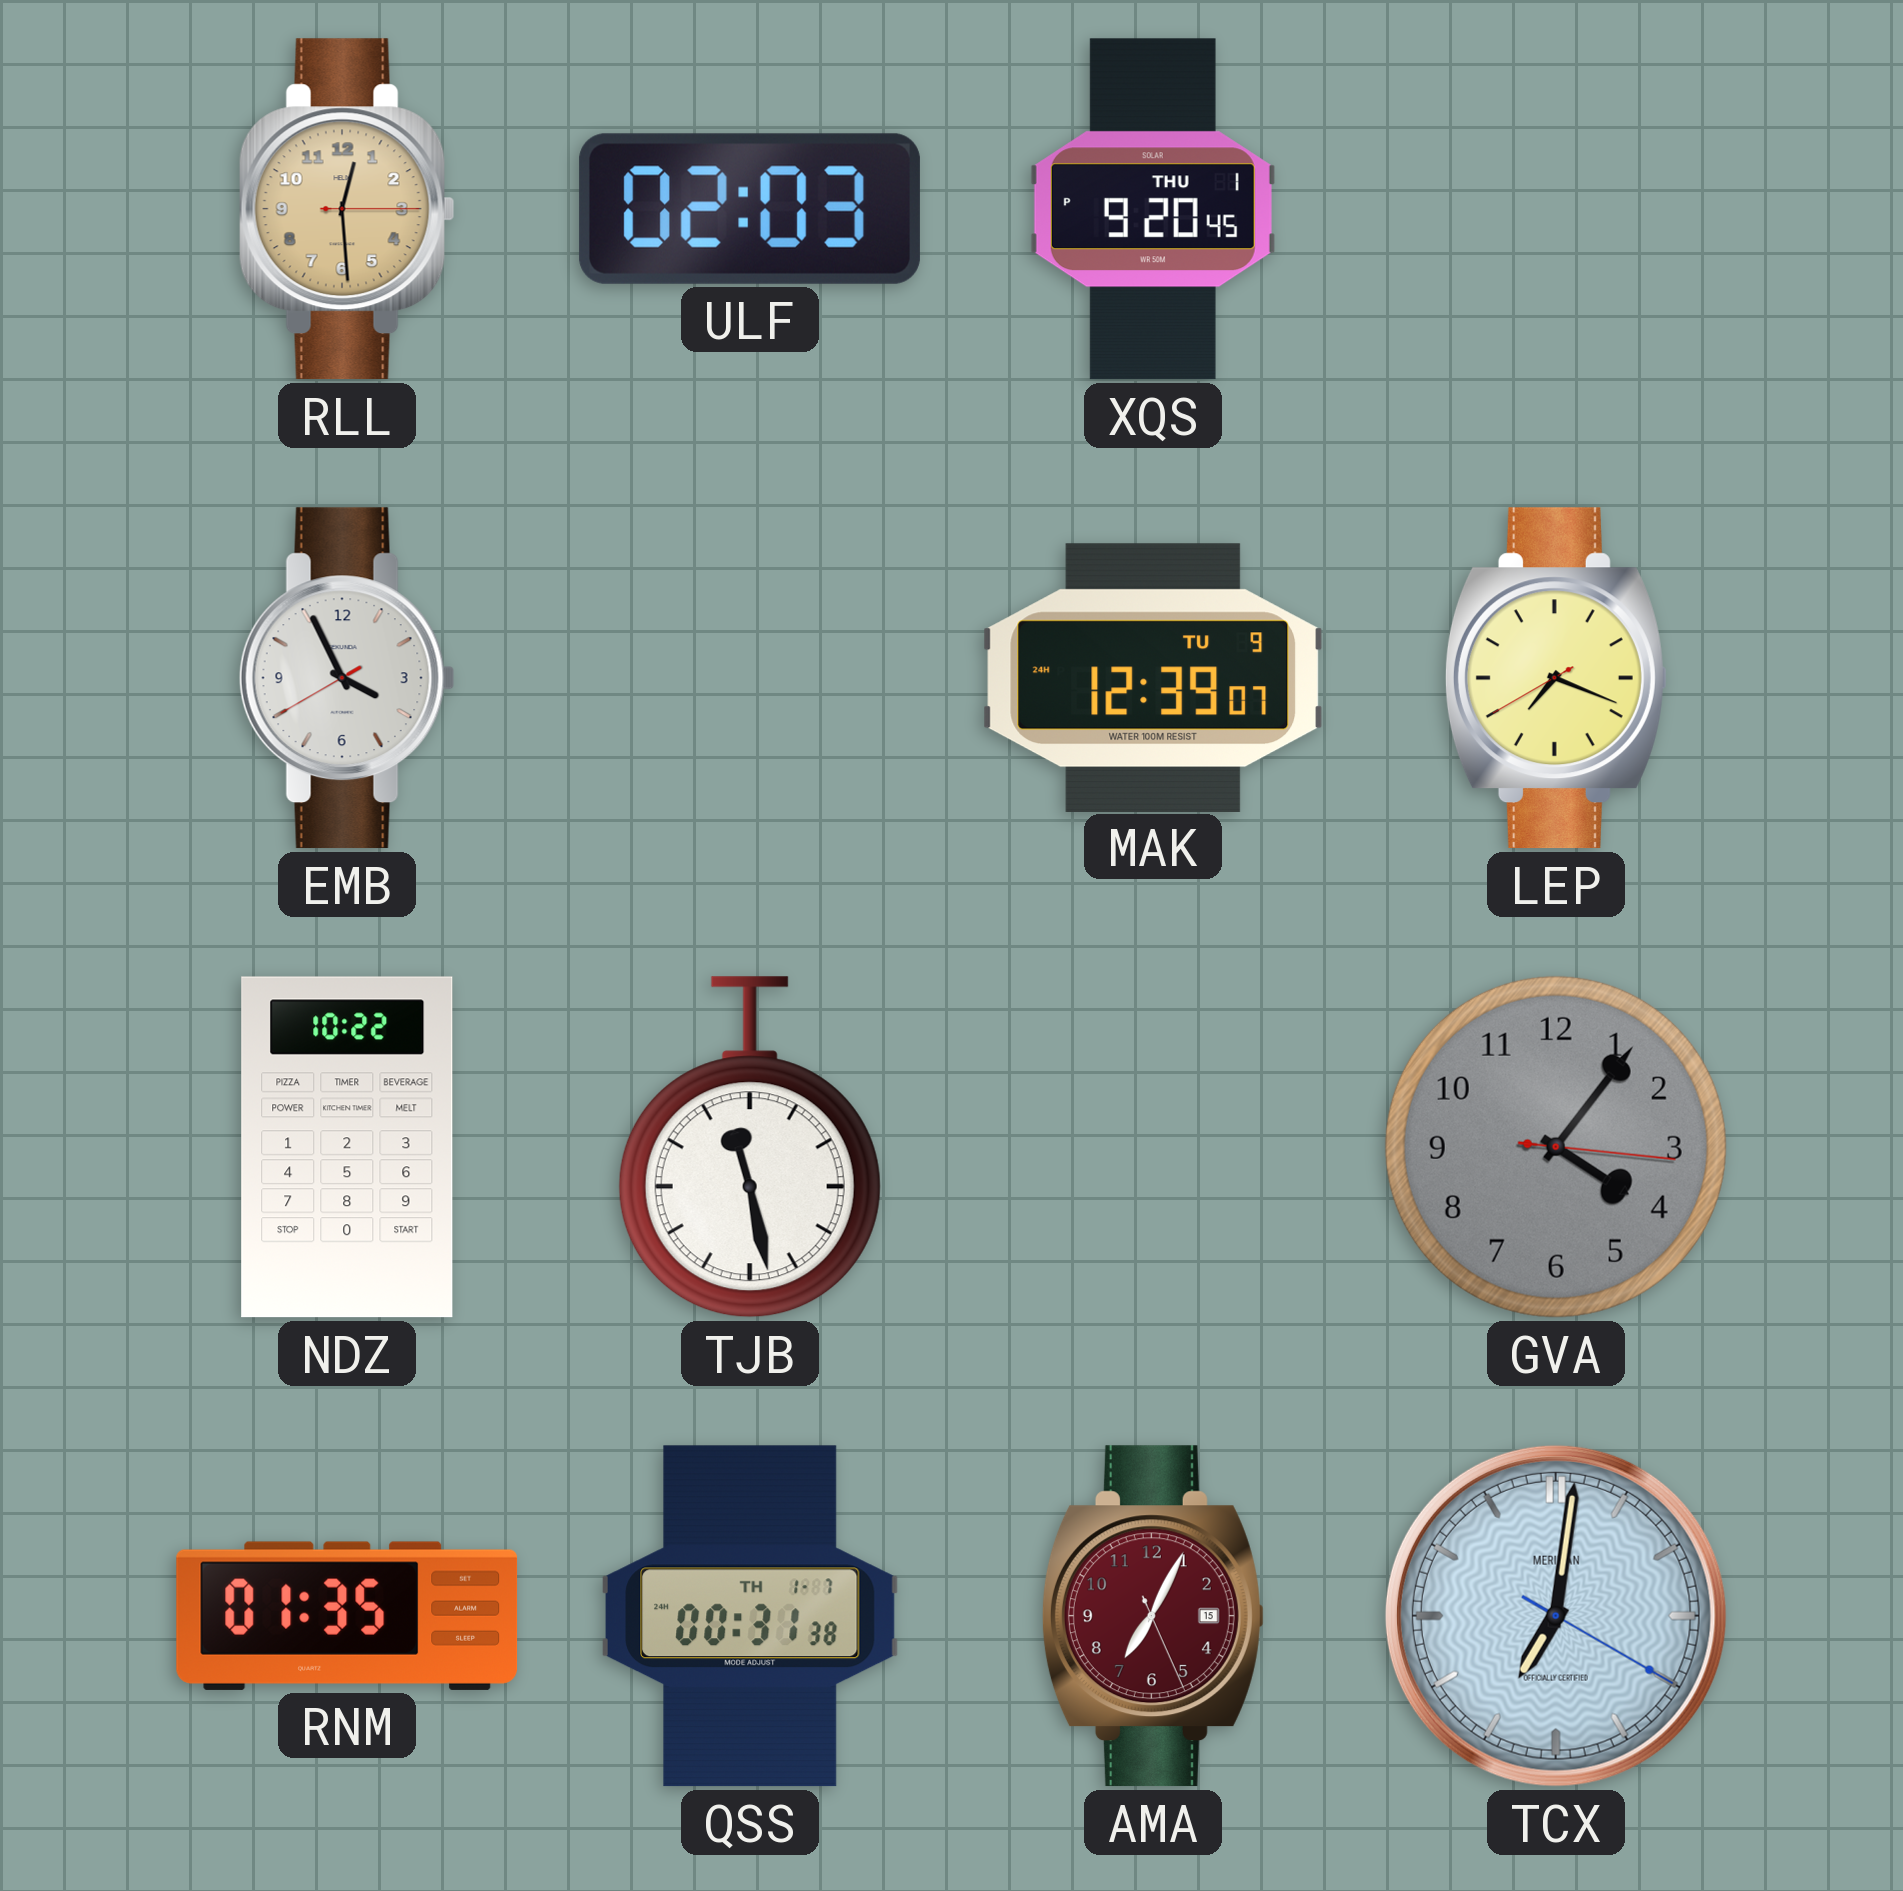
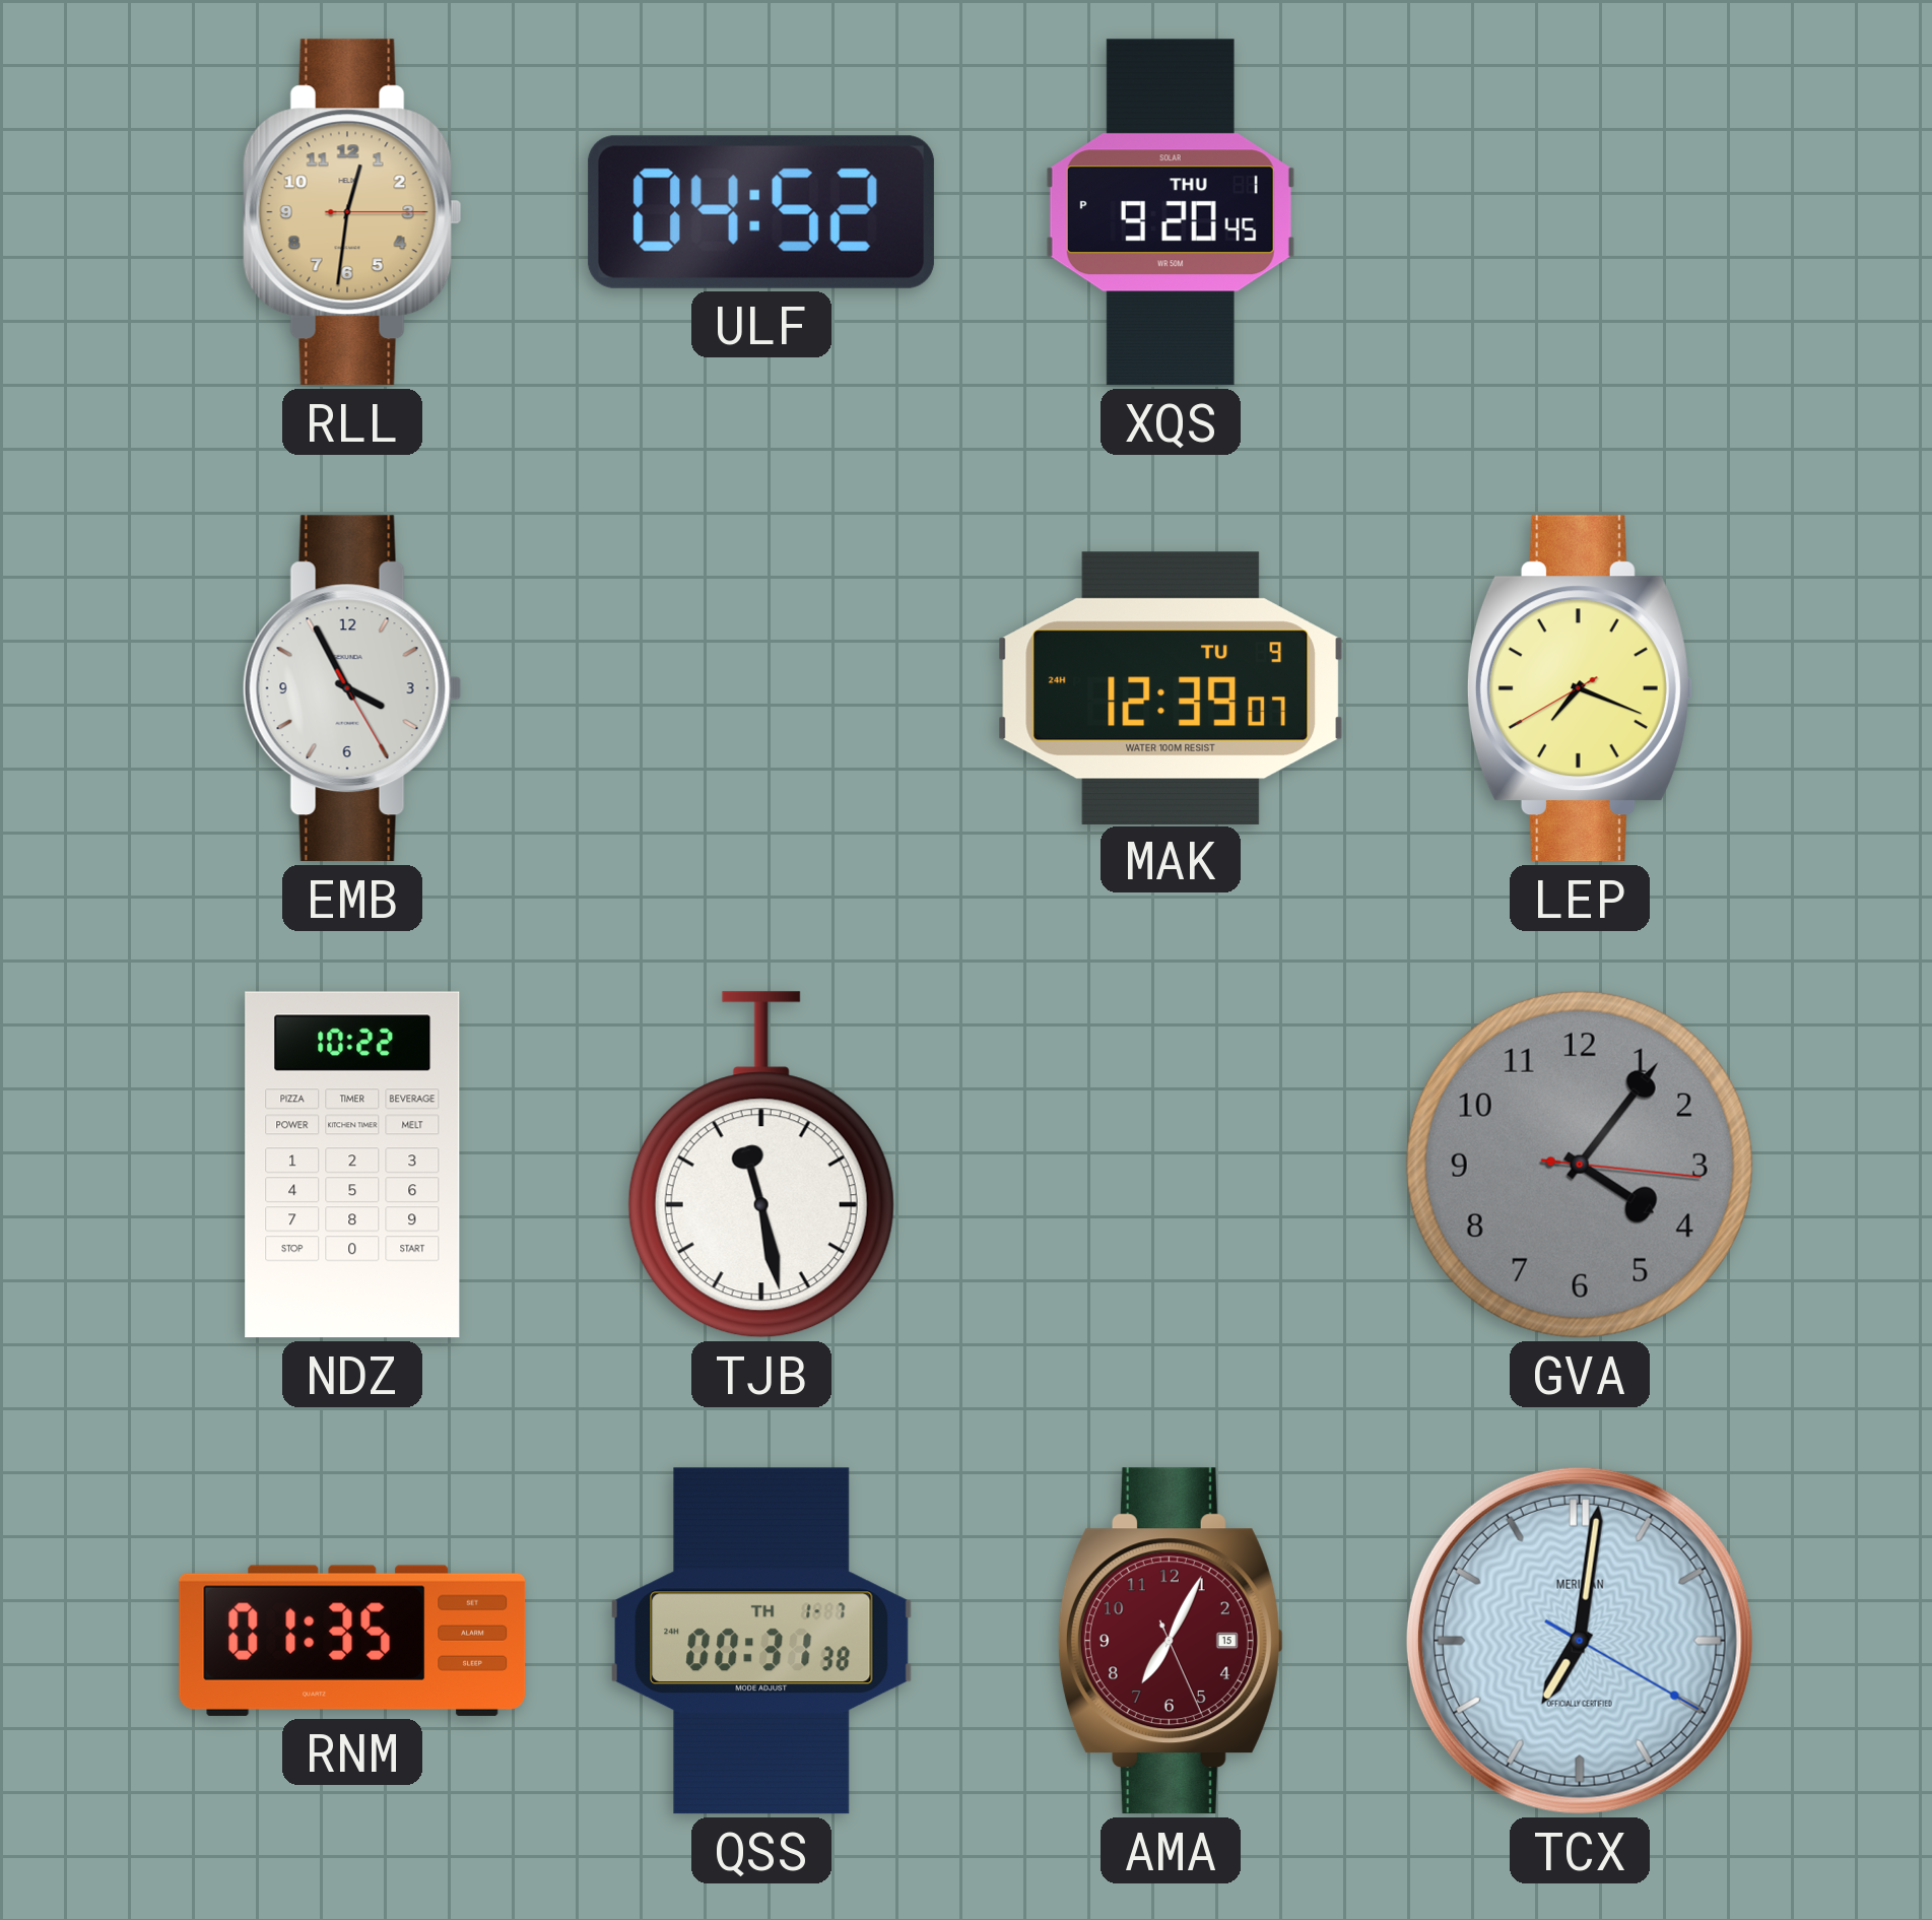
RLL: 12:29 -> 12:31 (352, 212)
ULF: 02:03 -> 04:52 (761, 212)
EMB: 3:55:40 -> 3:55:25 (352, 688)
